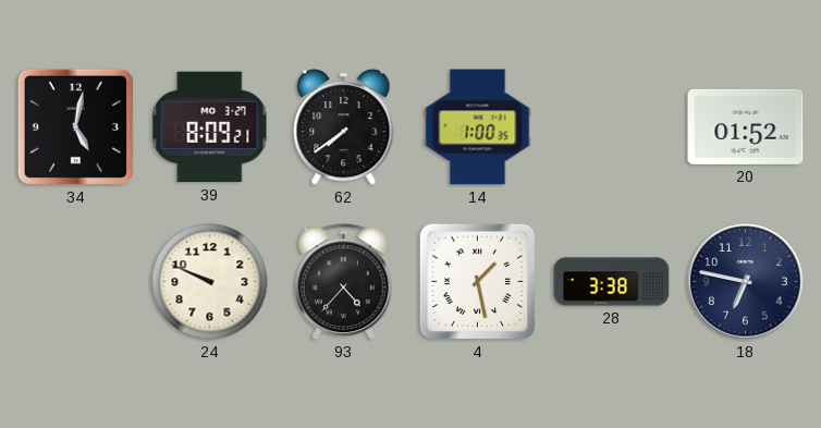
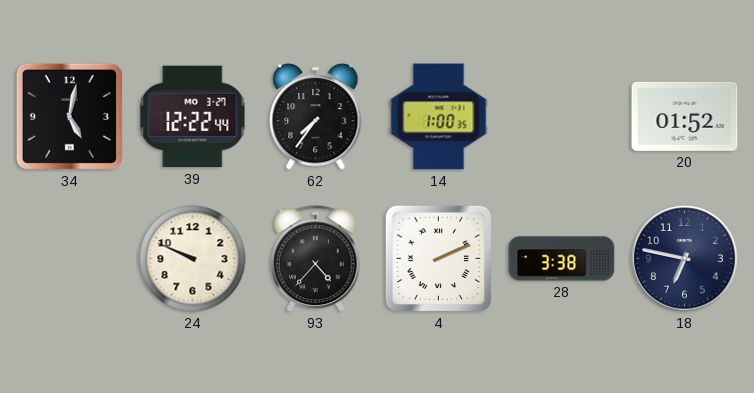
39: 8:09 -> 12:22 (193, 117)
62: 7:39 -> 7:36 (316, 117)
4: 1:28 -> 2:11 (439, 259)
